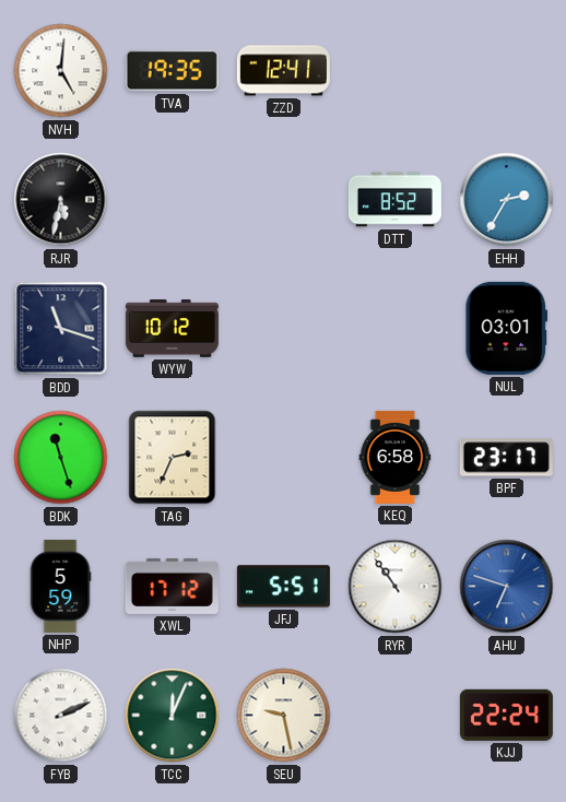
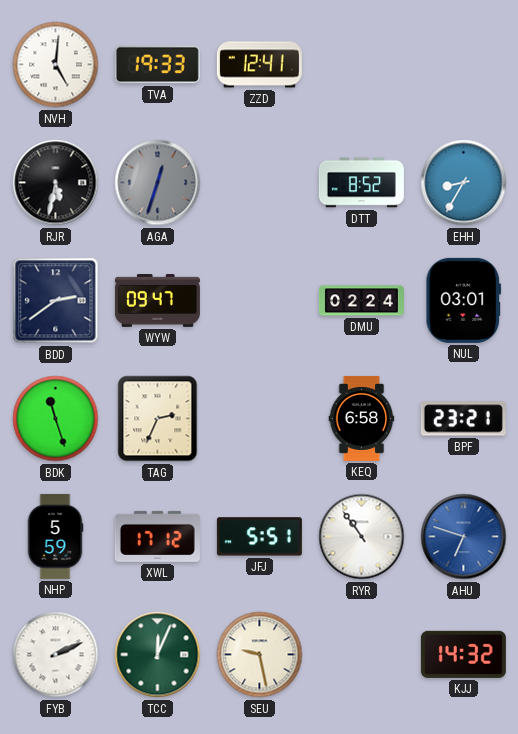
TVA: 19:35 -> 19:33 (157, 65)
AGA: none -> 12:33 (158, 183)
EHH: 2:35 -> 8:35 (464, 183)
BDD: 11:18 -> 2:39 (56, 301)
WYW: 10:12 -> 09:47 (157, 301)
DMU: none -> 02:24 (361, 301)
BPF: 23:17 -> 23:21 (463, 419)
KJJ: 22:24 -> 14:32 (463, 654)
